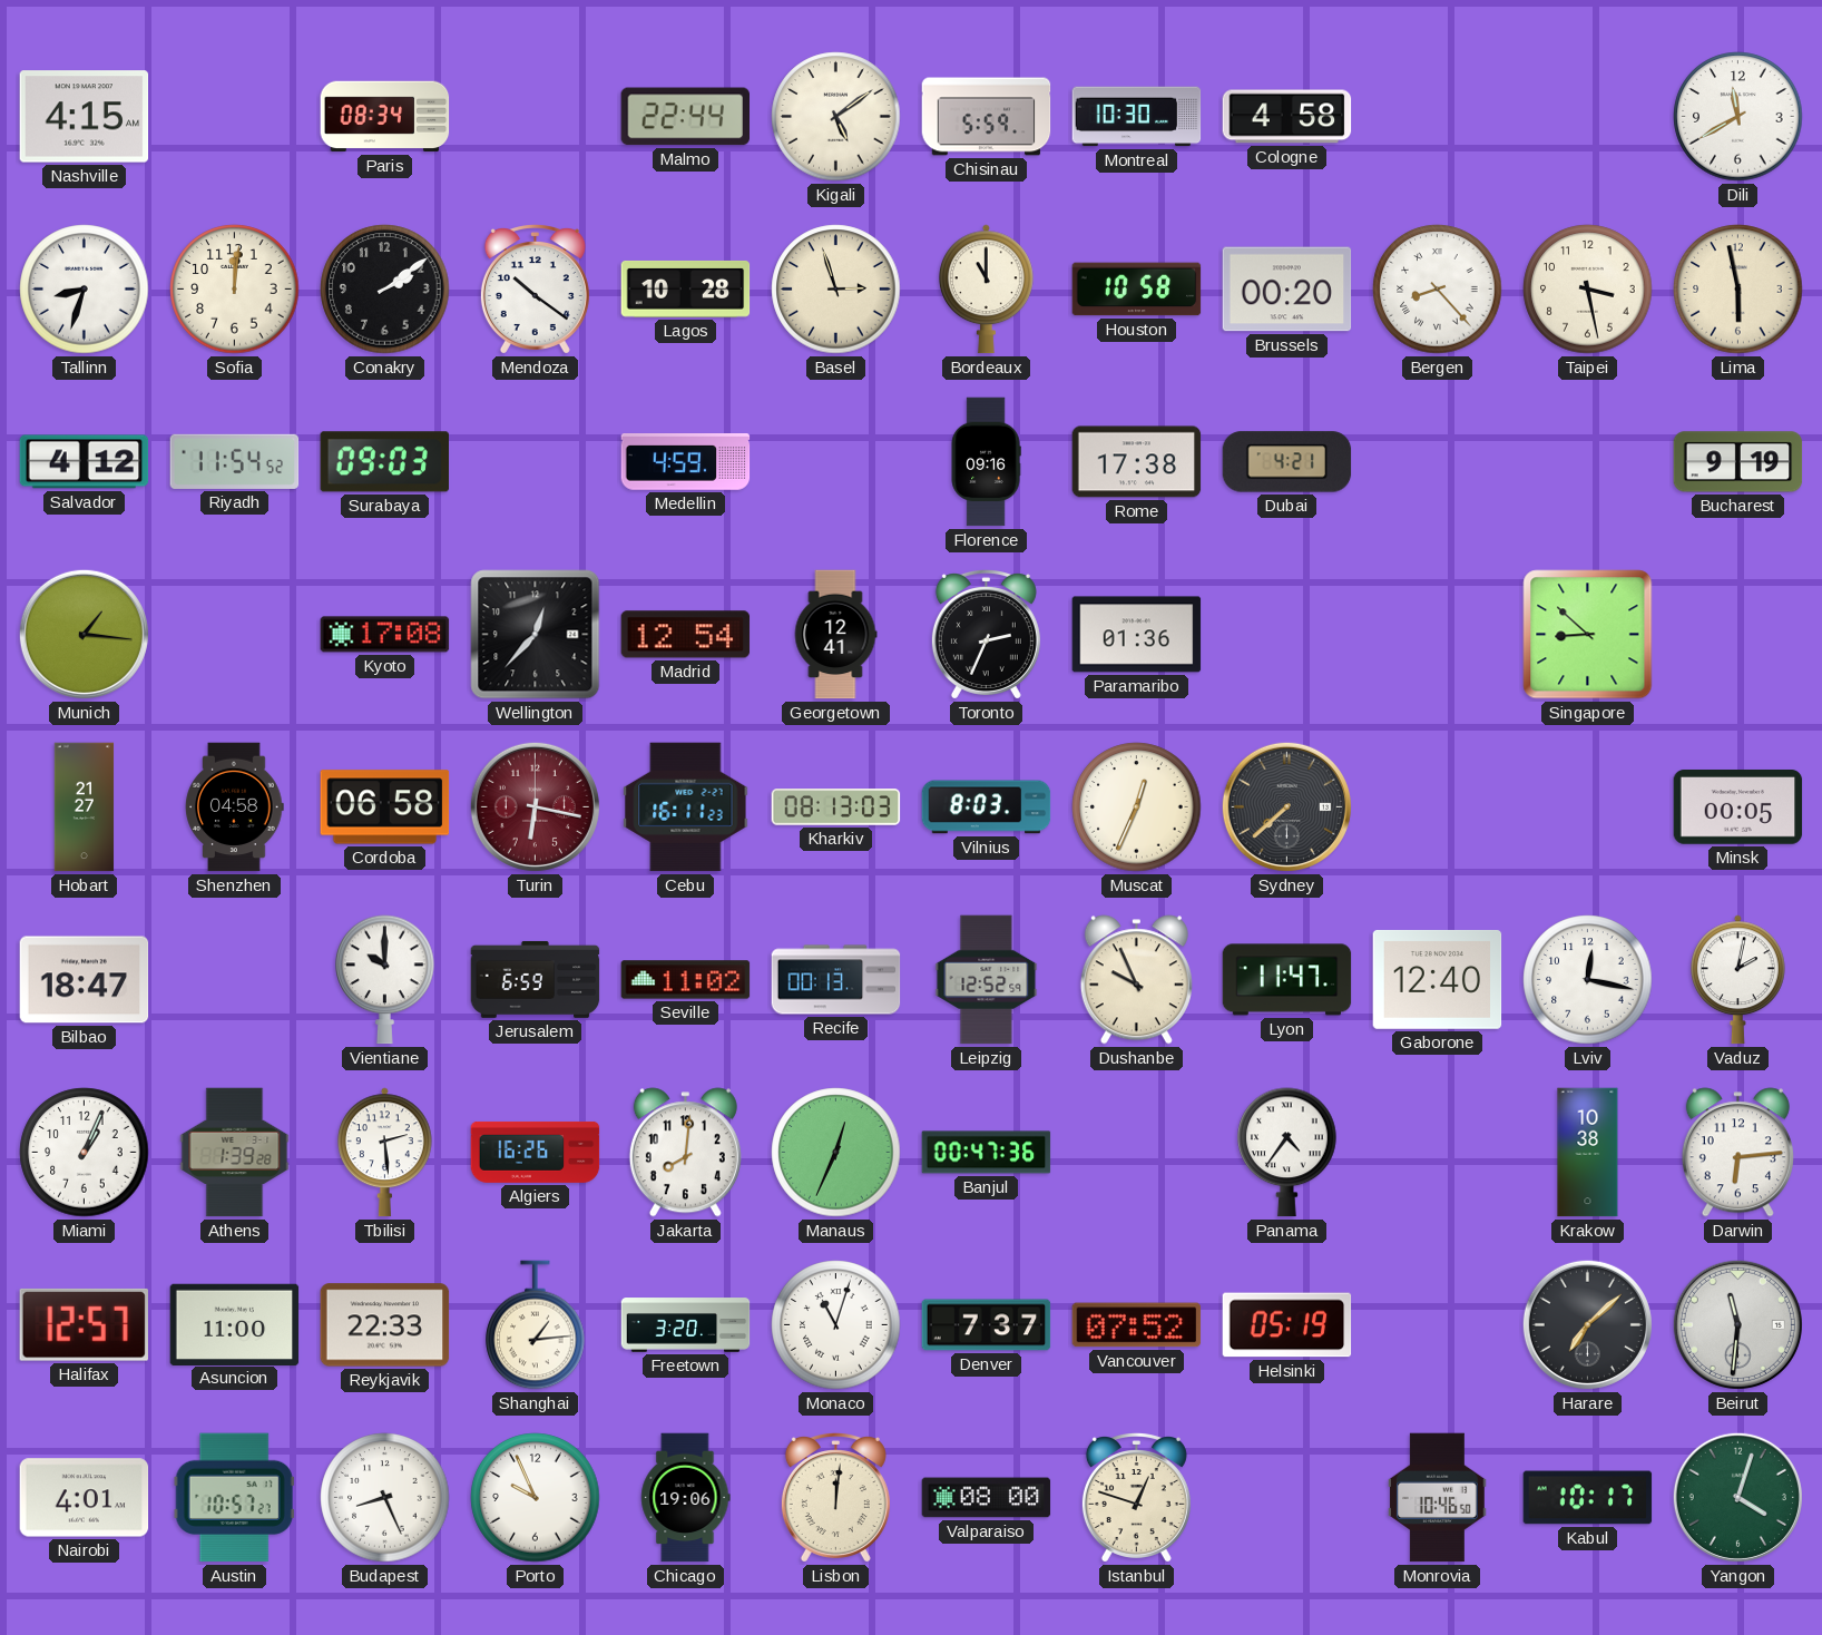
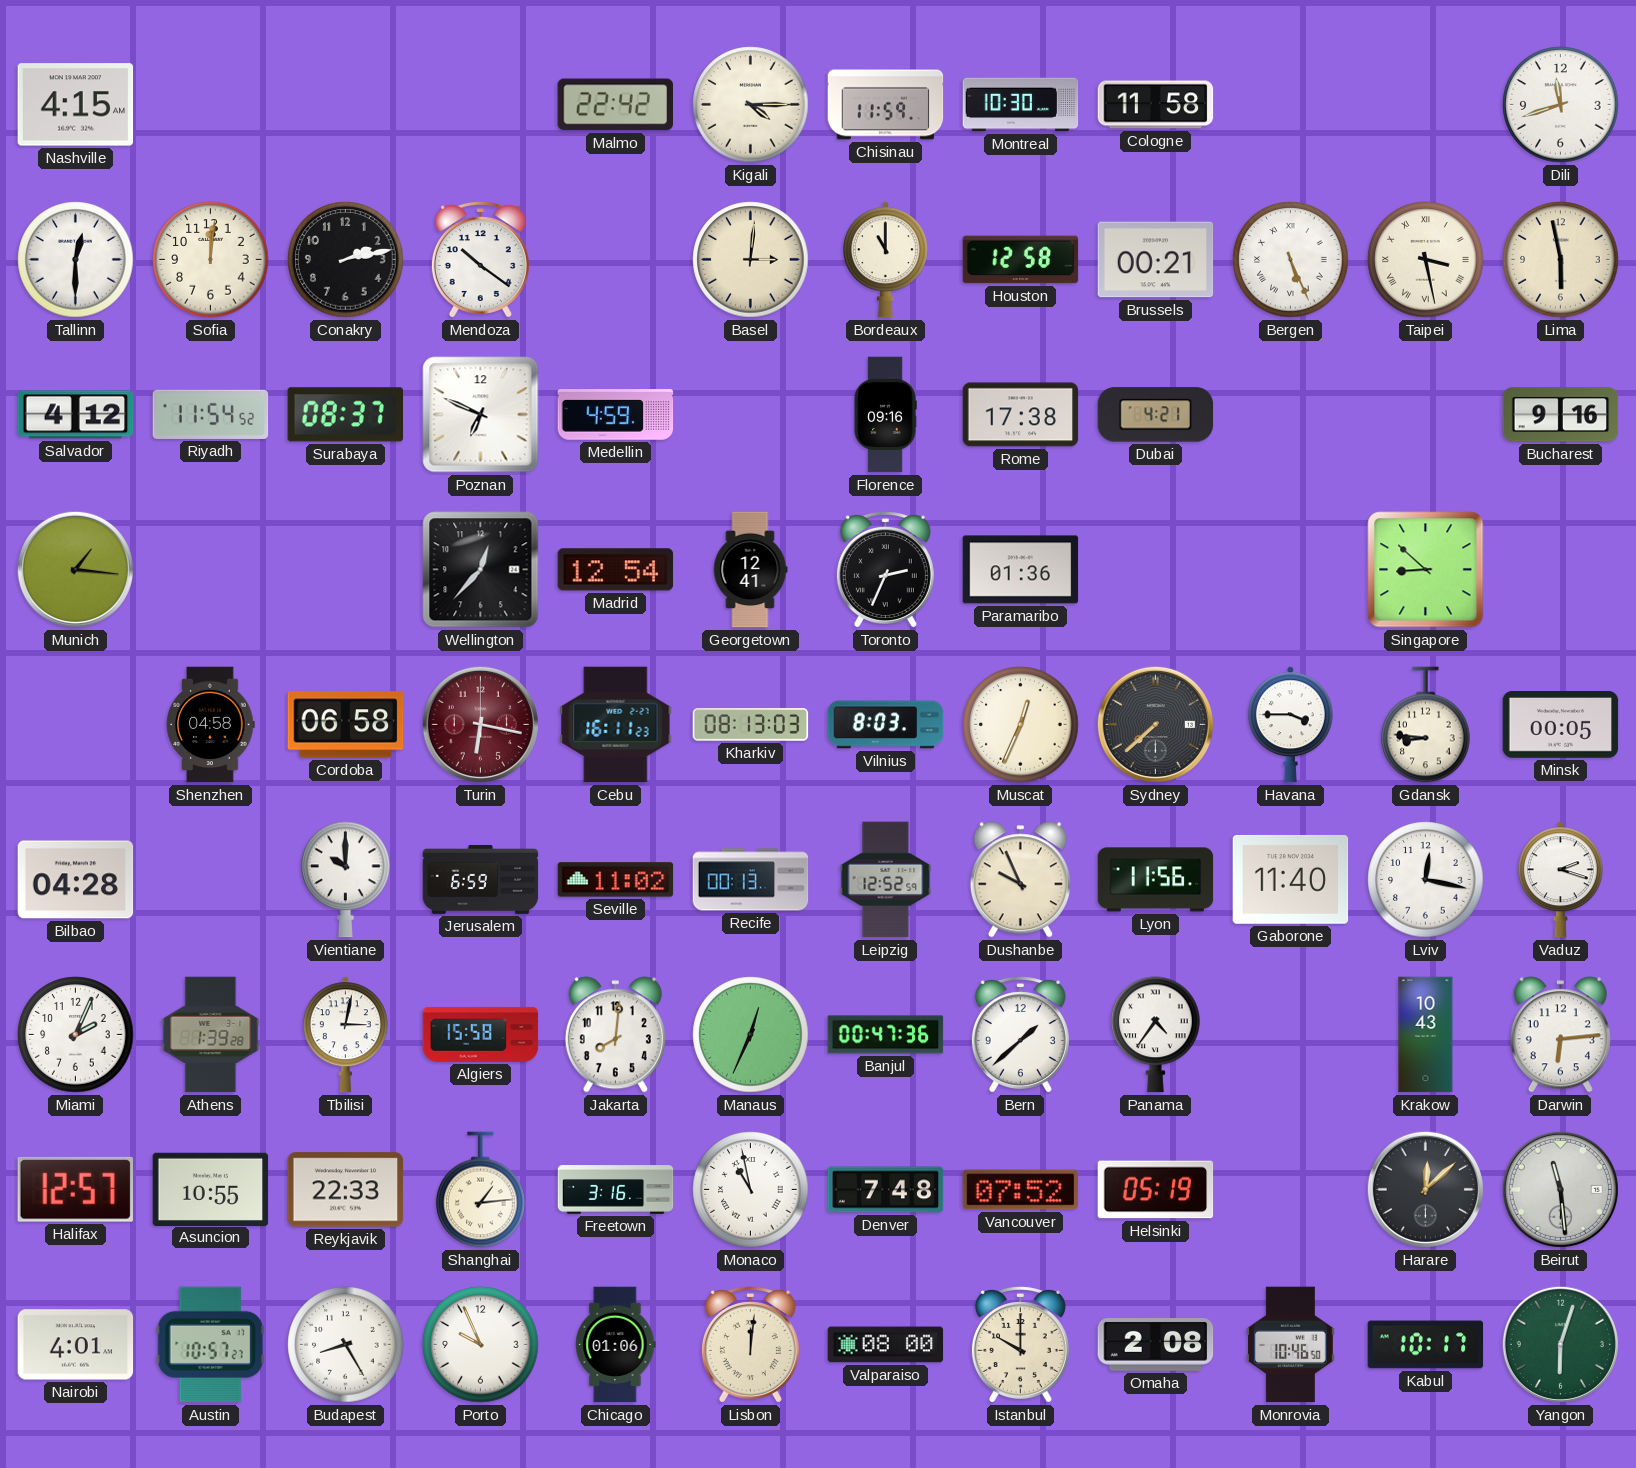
Paris: 08:34 -> none (385, 117)
Malmo: 22:44 -> 22:42 (615, 105)
Kigali: 5:09 -> 4:15 (751, 105)
Chisinau: 5:59 -> 11:59 (886, 105)
Cologne: 4:58 -> 11:58 (1156, 105)
Dili: 11:40 -> 11:42 (1561, 105)
Tallinn: 8:33 -> 12:30 (76, 260)
Conakry: 2:09 -> 2:13 (346, 260)
Lagos: 10:28 -> none (686, 288)
Basel: 2:57 -> 3:01 (751, 260)
Houston: 10:58 -> 12:58 (1021, 260)
Brussels: 00:20 -> 00:21 (1156, 260)
Bergen: 8:23 -> 5:26 (1291, 260)
Taipei numerals: Arabic -> Roman (1426, 260)
Surabaya: 09:03 -> 08:37 (346, 415)
Poznan: none -> 6:49 (481, 415)
Bucharest: 9:19 -> 9:16 (1561, 415)
Kyoto: 17:08 -> none (385, 635)
Hobart: 21:27 -> none (85, 807)
Havana: none -> 3:45 (1290, 725)
Gdansk: none -> 8:46 (1426, 725)
Bilbao: 18:47 -> 04:28 (76, 880)
Lyon: 11:47 -> 11:56 (1156, 880)
Gaborone: 12:40 -> 11:40 (1291, 879)
Vaduz: 2:02 -> 2:18 (1560, 880)
Miami: 1:04 -> 2:04 (76, 1035)
Tbilisi: 2:29 -> 3:02 (345, 1035)
Algiers: 16:26 -> 15:58 (481, 1034)
Bern: none -> 1:38 (1020, 1035)
Krakow: 10:38 -> 10:43 (1426, 1035)
Asuncion: 11:00 -> 10:55 (211, 1189)
Freetown: 3:20 -> 3:16 (616, 1190)
Monaco: 11:03 -> 10:58 (751, 1190)
Denver: 7:37 -> 7:48 (886, 1190)
Harare: 7:08 -> 12:08 (1425, 1189)
Beirut: 11:31 -> 11:29 (1560, 1189)
Budapest: 8:26 -> 8:25 (346, 1345)
Chicago: 19:06 -> 01:06 (616, 1345)
Istanbul: 12:48 -> 10:00 (1020, 1345)
Omaha: none -> 2:08 (1156, 1345)
Yangon: 4:03 -> 6:03 (1560, 1344)
